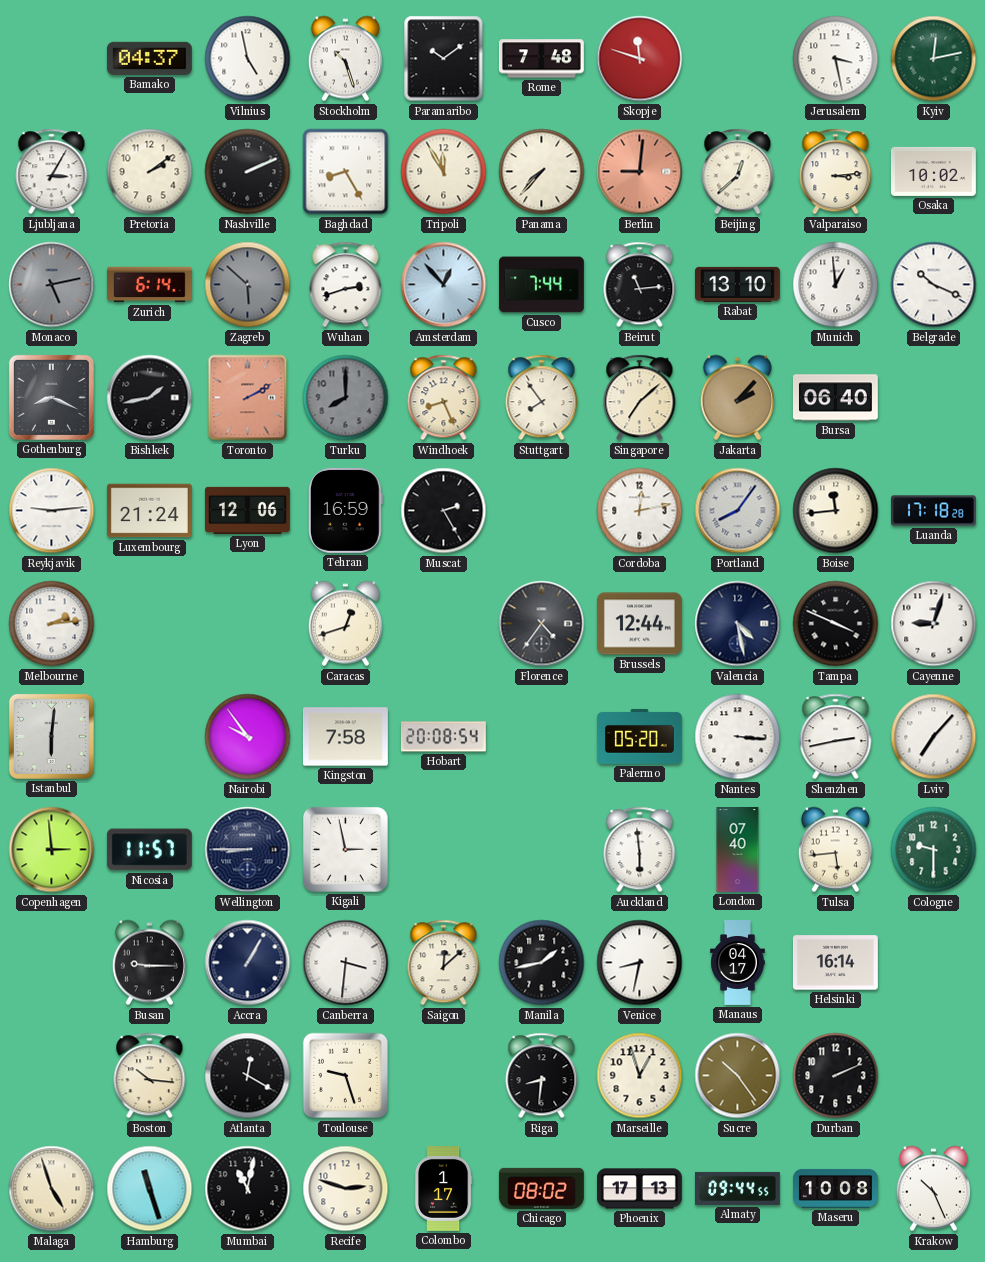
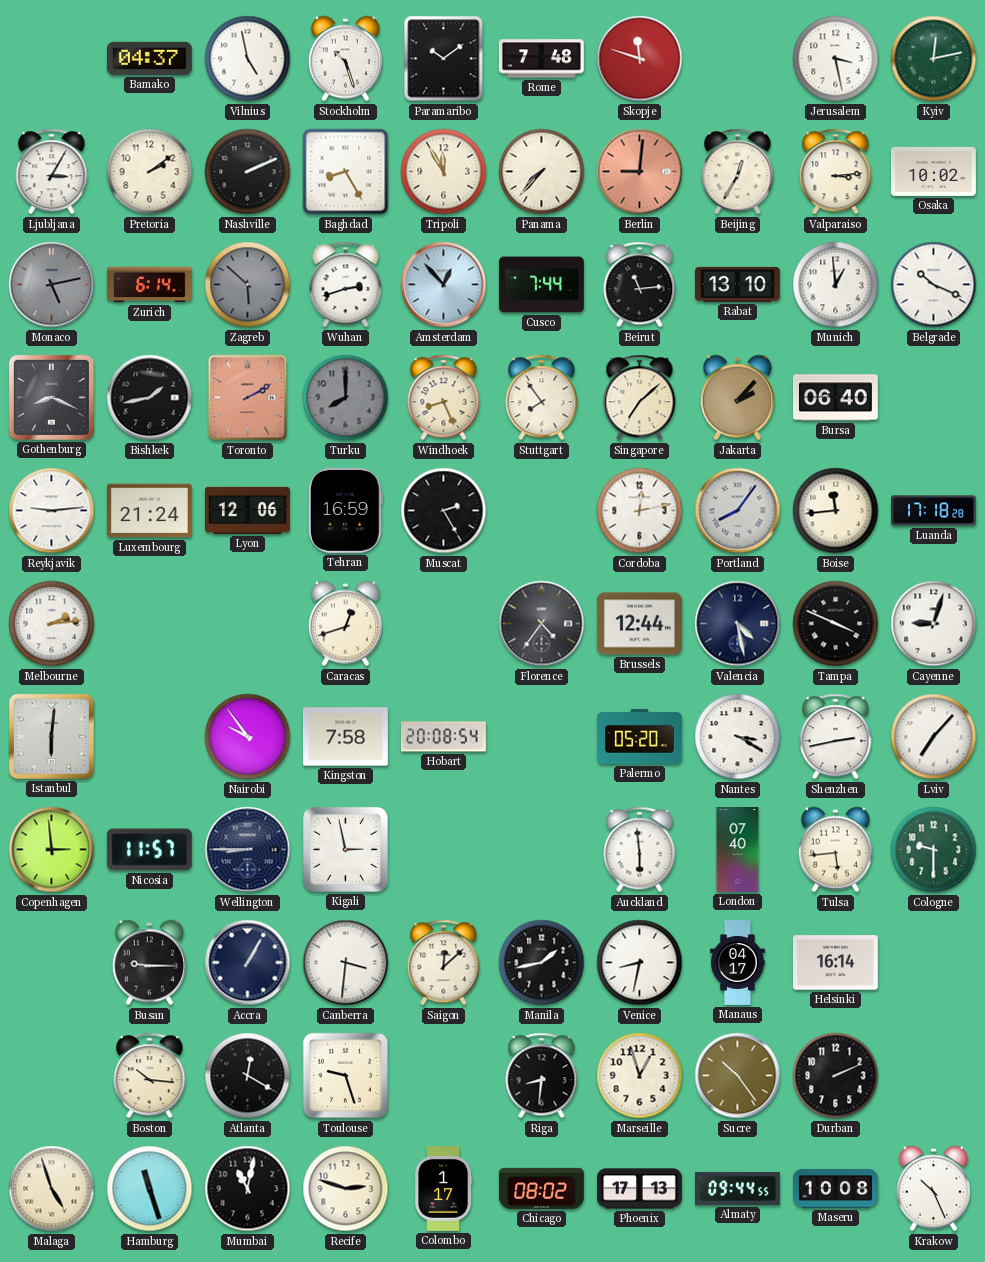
Beijing: 12:38 -> 12:35 (738, 172)
Nantes: 3:16 -> 3:20 (738, 737)
